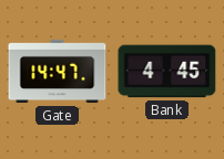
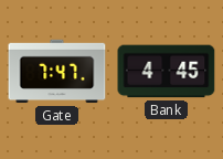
Gate: 14:47 -> 7:47 (57, 72)
